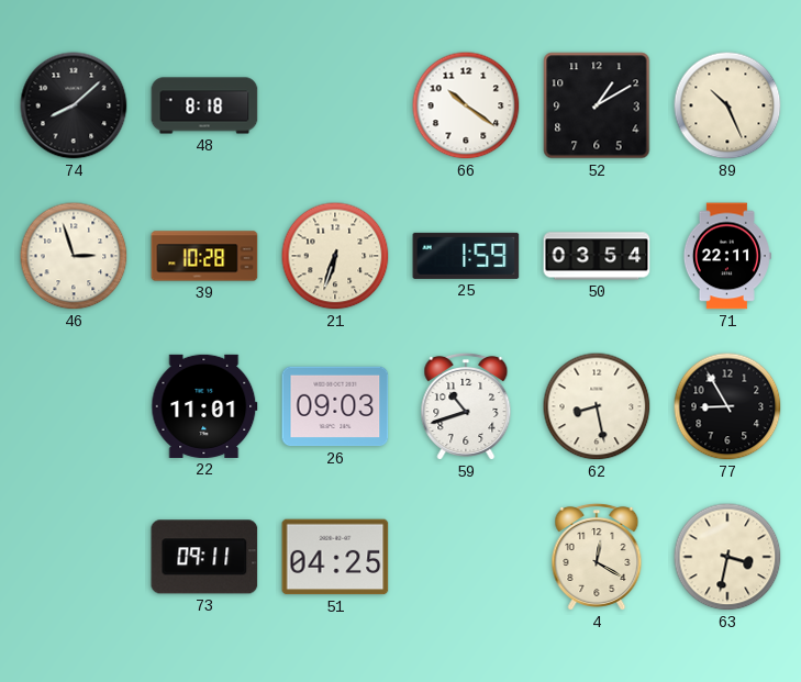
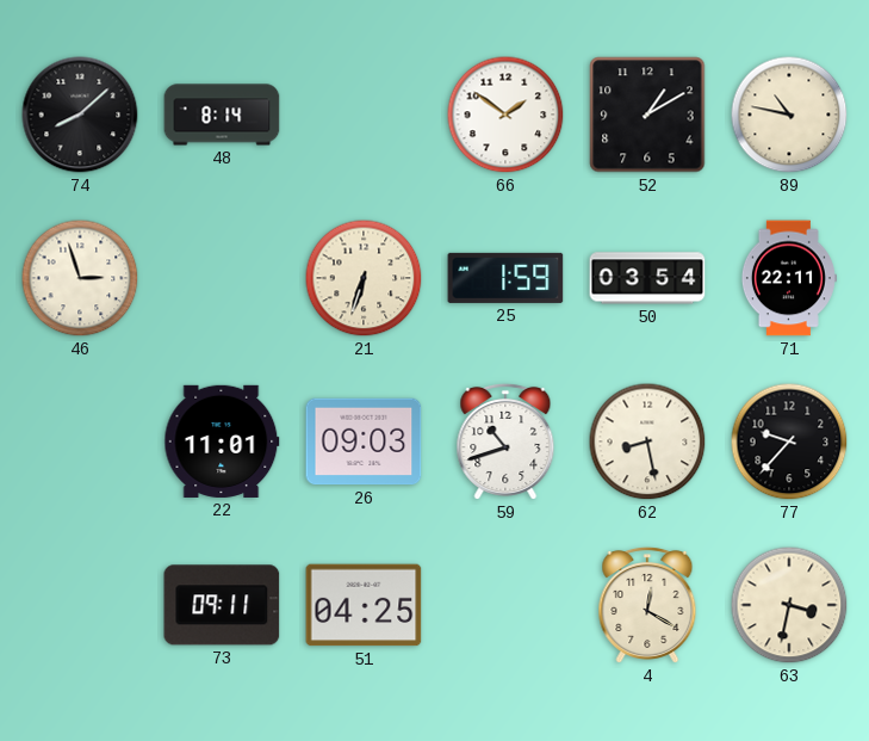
48: 8:18 -> 8:14 (222, 115)
66: 10:21 -> 1:51 (505, 115)
89: 10:26 -> 10:47 (789, 115)
39: 10:28 -> none (204, 256)
77: 8:55 -> 9:37 (789, 441)
